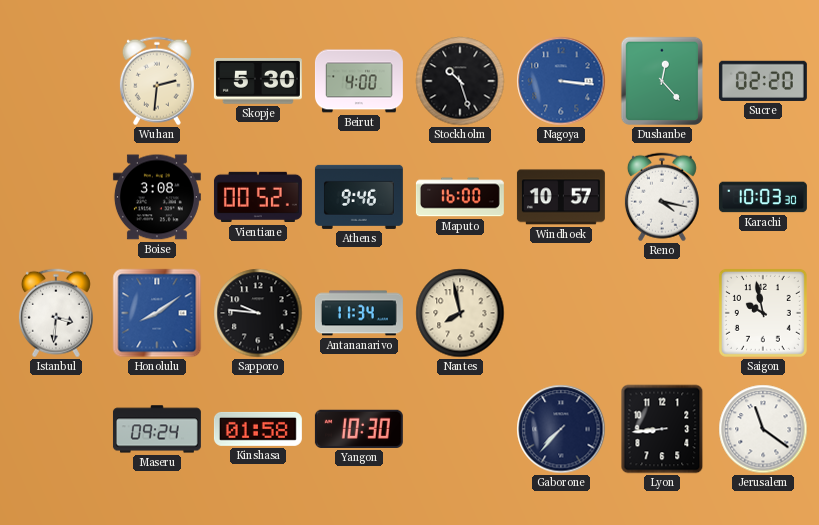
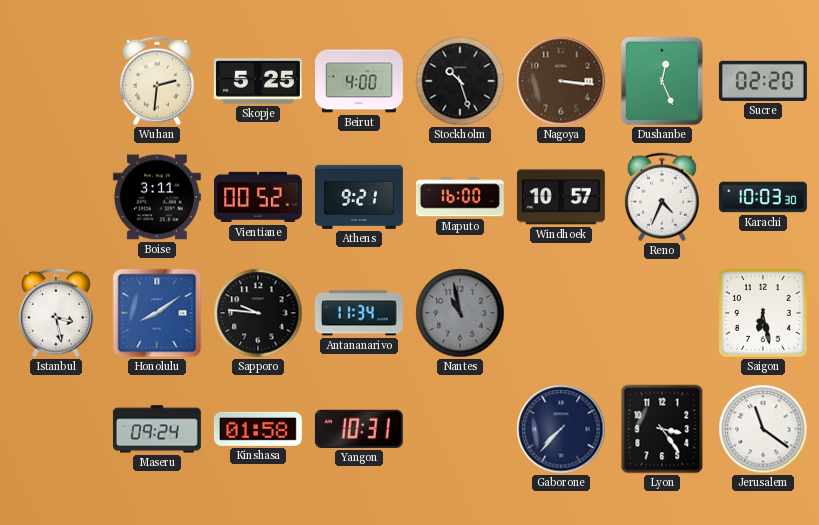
Skopje: 5:30 -> 5:25 (258, 81)
Nagoya dial: blue -> brown (561, 81)
Dushanbe: 12:23 -> 12:26 (661, 81)
Boise: 3:08 -> 3:11 (157, 197)
Athens: 9:46 -> 9:21 (359, 197)
Reno: 4:17 -> 4:34 (662, 197)
Istanbul: 3:31 -> 3:28 (56, 313)
Nantes: 7:58 -> 10:58 (460, 313)
Nantes dial: cream -> grey (460, 313)
Saigon: 9:58 -> 6:28 (763, 313)
Yangon: 10:30 -> 10:31 (359, 429)
Lyon: 8:44 -> 3:24 (662, 429)
